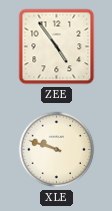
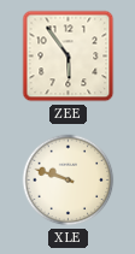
ZEE: 4:54 -> 5:54 (69, 57)
